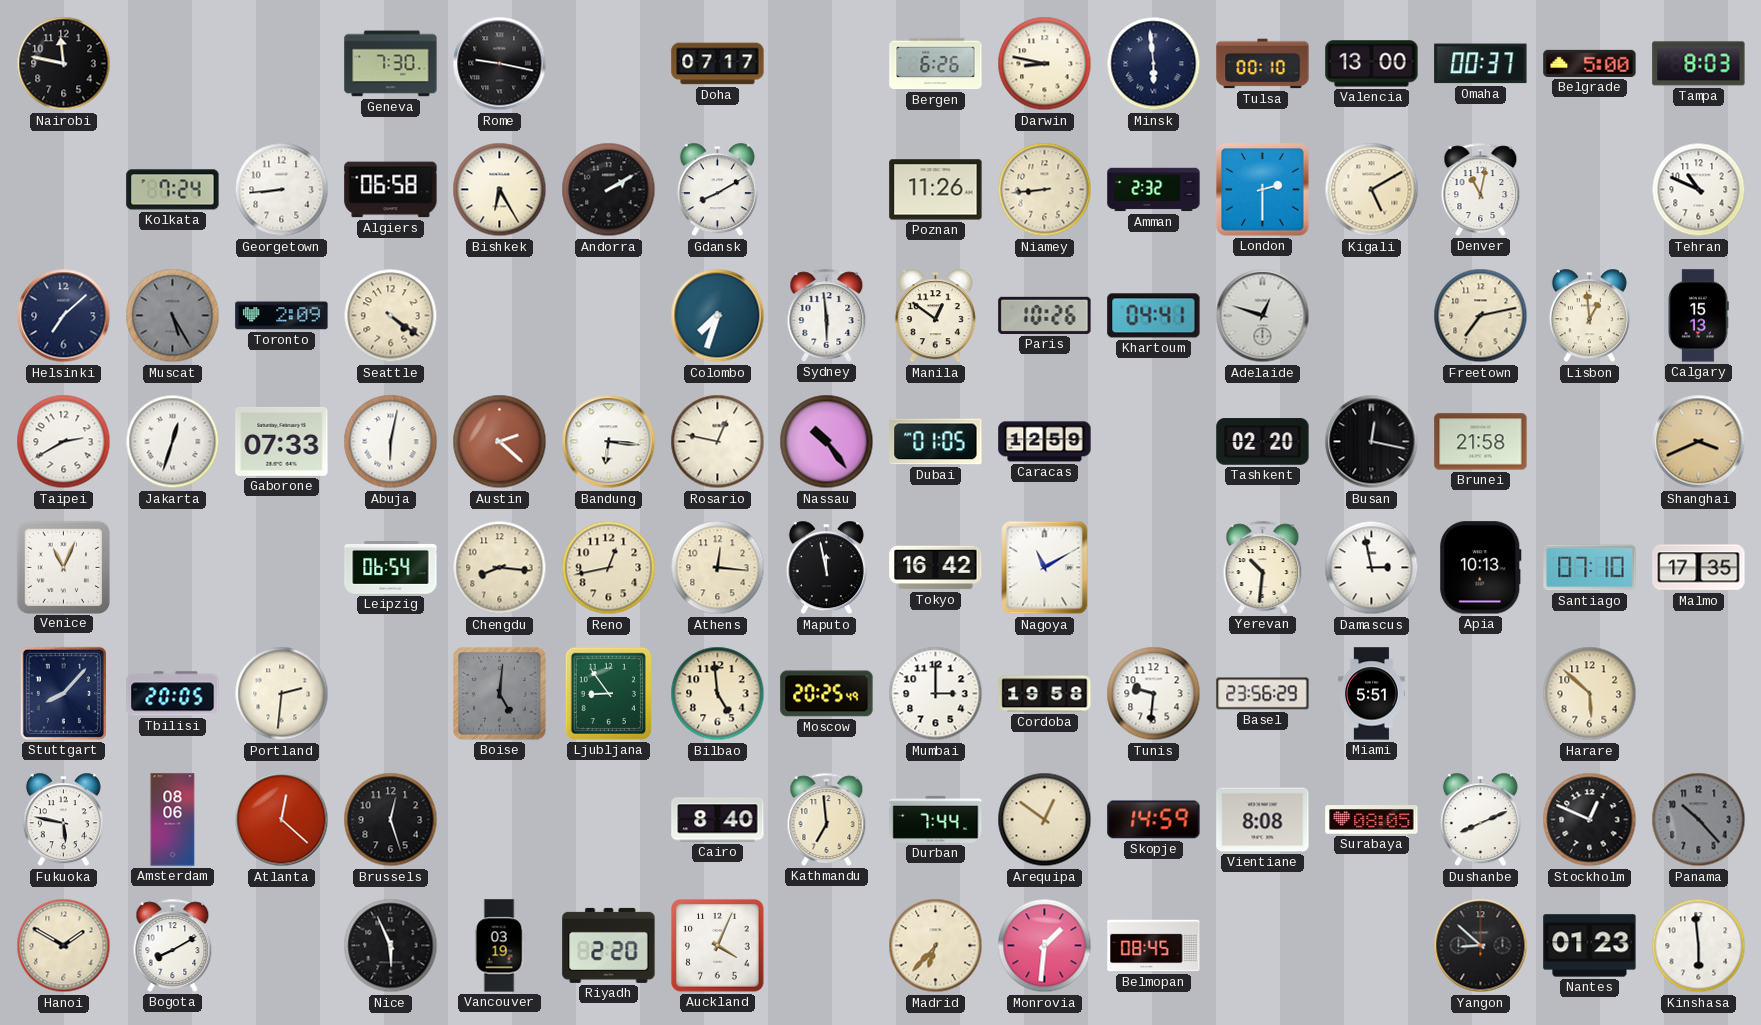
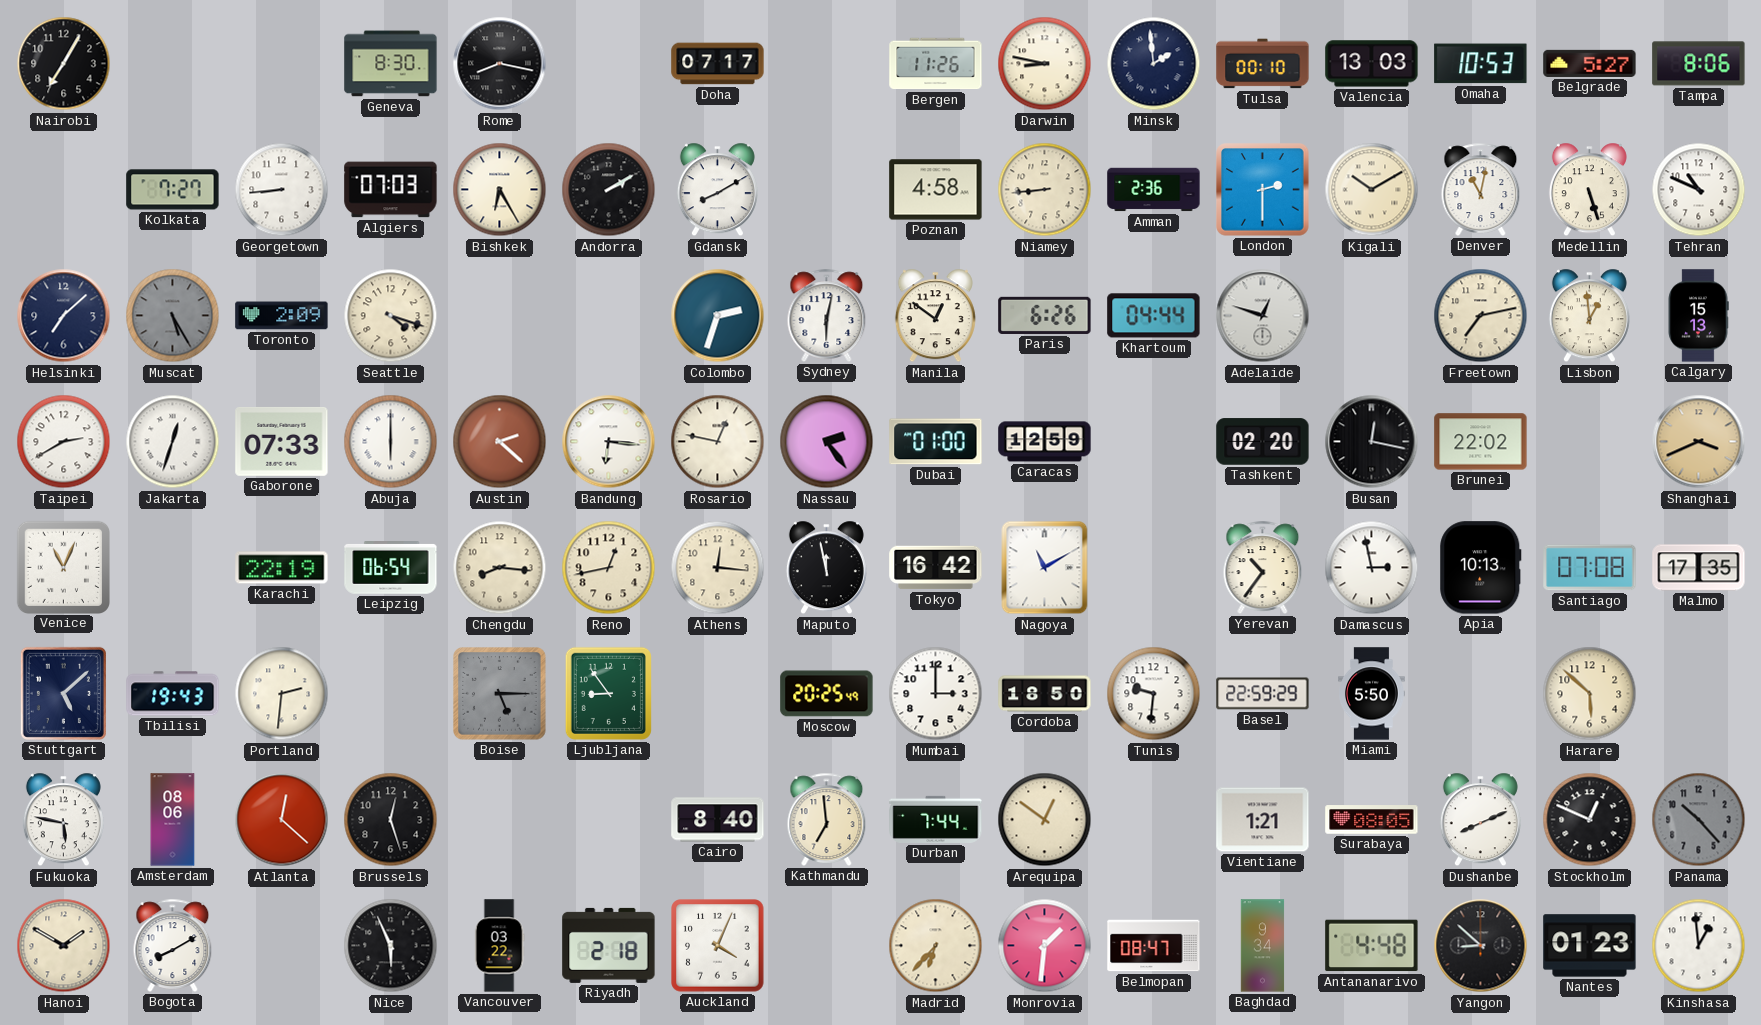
Nairobi: 11:47 -> 7:05 (64, 64)
Geneva: 7:30 -> 8:30 (391, 64)
Rome: 9:17 -> 8:17 (500, 64)
Bergen: 6:26 -> 11:26 (936, 64)
Minsk: 5:59 -> 1:59 (1154, 64)
Valencia: 13:00 -> 13:03 (1372, 64)
Omaha: 00:37 -> 10:53 (1481, 64)
Belgrade: 5:00 -> 5:27 (1590, 63)
Tampa: 8:03 -> 8:06 (1699, 64)
Kolkata: 7:24 -> 7:27 (173, 190)
Algiers: 06:58 -> 07:03 (391, 190)
Poznan: 11:26 -> 4:58 (936, 190)
Amman: 2:32 -> 2:36 (1154, 190)
Kigali: 5:10 -> 10:10 (1372, 190)
Medellin: none -> 5:27 (1589, 190)
Seattle: 4:21 -> 4:18 (391, 316)
Colombo: 7:33 -> 2:33 (718, 316)
Sydney: 5:59 -> 6:02 (827, 315)
Paris: 10:26 -> 6:26 (1045, 315)
Khartoum: 04:41 -> 04:44 (1154, 316)
Abuja: 6:02 -> 6:00 (391, 442)
Nassau: 10:24 -> 2:24 (827, 442)
Dubai: 01:05 -> 01:00 (936, 442)
Brunei: 21:58 -> 22:02 (1481, 442)
Karachi: none -> 22:19 (282, 568)
Yerevan: 10:31 -> 10:36 (1263, 567)
Santiago: 07:10 -> 07:08 (1590, 568)
Stuttgart: 8:07 -> 5:08 (63, 693)
Tbilisi: 20:05 -> 19:43 (173, 694)
Boise: 5:01 -> 5:15 (500, 694)
Bilbao: 4:59 -> none (718, 694)
Cordoba: 19:58 -> 18:50 (1045, 694)
Basel: 23:56 -> 22:59 (1263, 694)
Miami: 5:51 -> 5:50 (1372, 694)
Skopje: 14:59 -> none (1154, 820)
Vientiane: 8:08 -> 1:21 (1263, 820)
Vancouver: 03:19 -> 03:22 (499, 946)
Riyadh: 2:20 -> 2:18 (609, 945)
Belmopan: 08:45 -> 08:47 (1154, 946)
Baghdad: none -> 9:34 (1263, 946)
Antananarivo: none -> 4:48 (1372, 946)
Kinshasa: 5:59 -> 12:59 (1699, 946)
